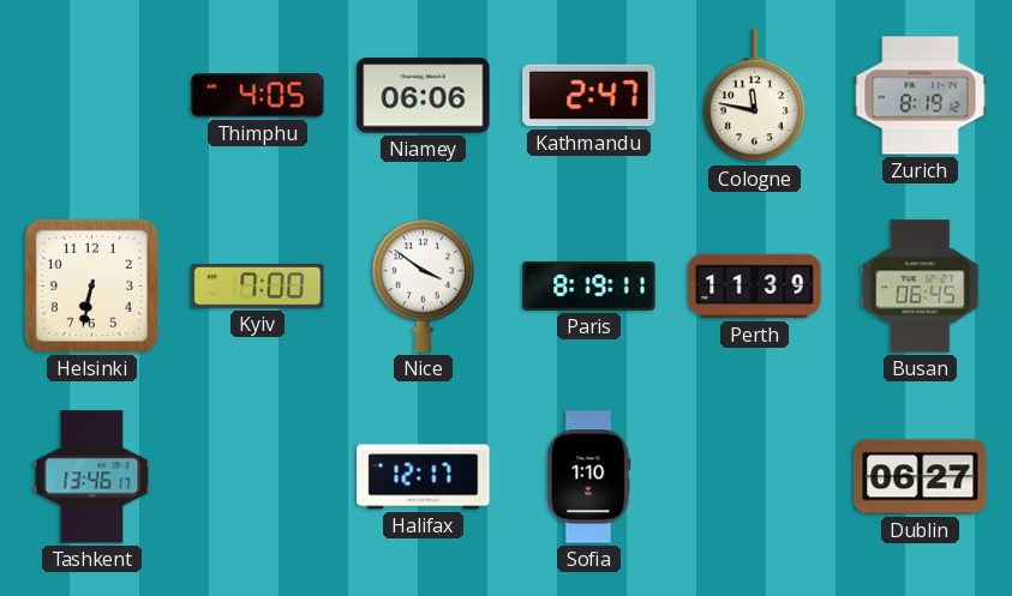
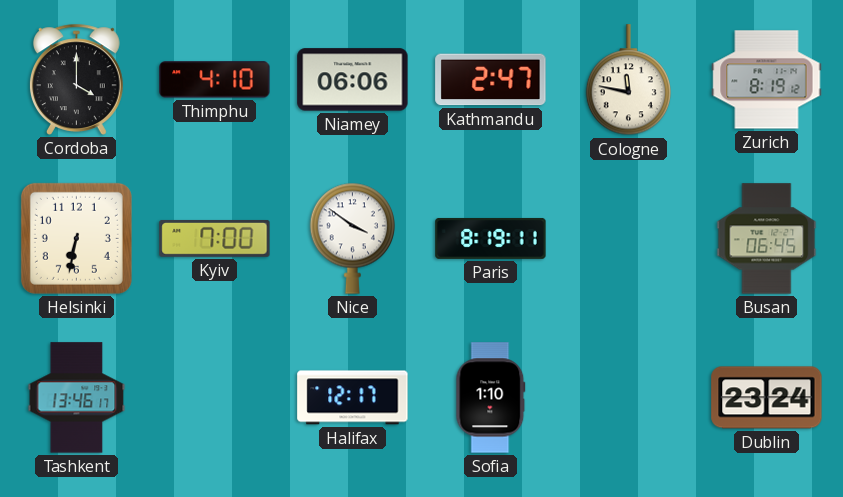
Cordoba: none -> 4:00 (76, 79)
Thimphu: 4:05 -> 4:10 (215, 80)
Perth: 11:39 -> none (755, 287)
Dublin: 06:27 -> 23:24 (767, 398)
